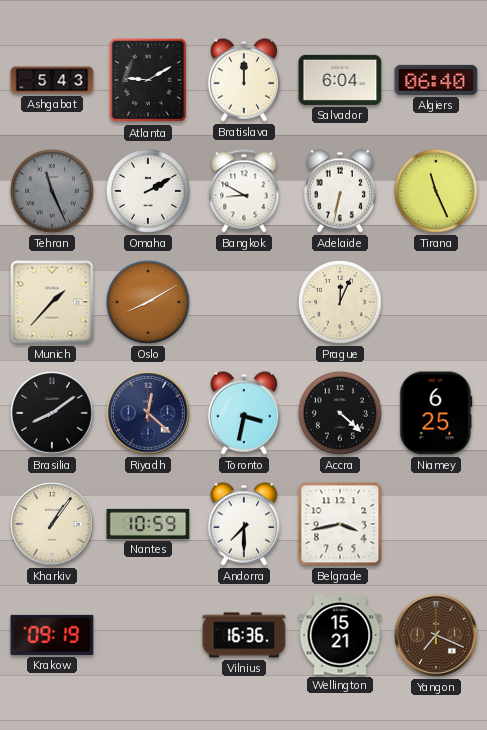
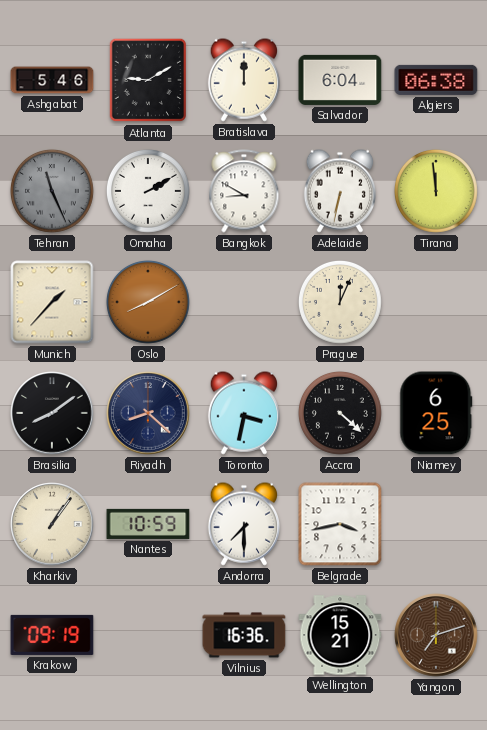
Ashgabat: 5:43 -> 5:46 (52, 80)
Algiers: 06:40 -> 06:38 (436, 80)
Tirana: 11:26 -> 11:59 (436, 191)
Riyadh: 12:22 -> 8:22 (148, 413)
Yangon: 7:19 -> 7:12 (436, 635)
